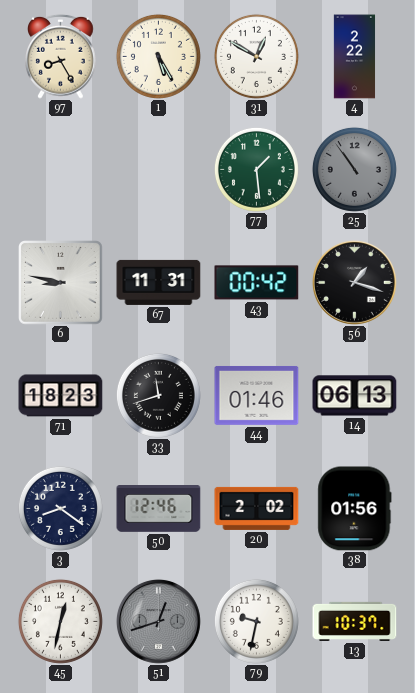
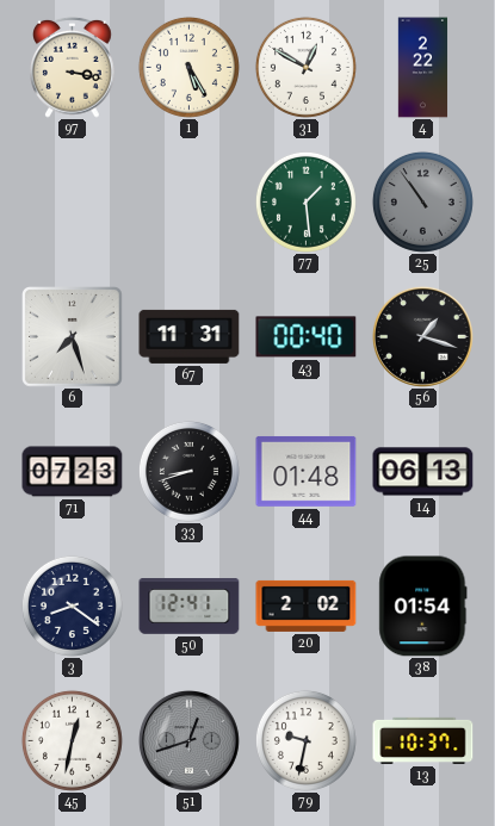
97: 8:25 -> 3:17 (73, 67)
6: 8:47 -> 7:27 (73, 337)
43: 00:42 -> 00:40 (307, 337)
71: 18:23 -> 07:23 (73, 472)
33: 11:42 -> 8:42 (188, 471)
44: 01:46 -> 01:48 (307, 472)
50: 12:46 -> 12:41 (190, 607)
38: 01:56 -> 01:54 (423, 607)
